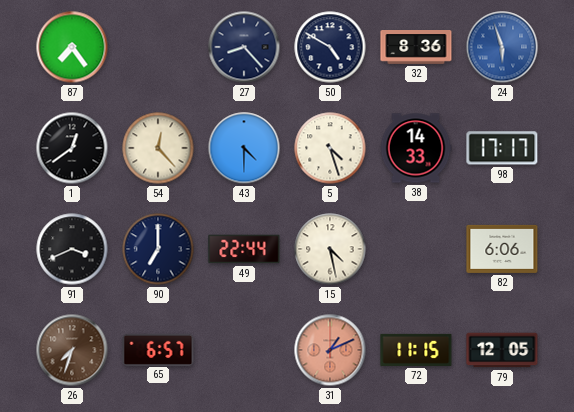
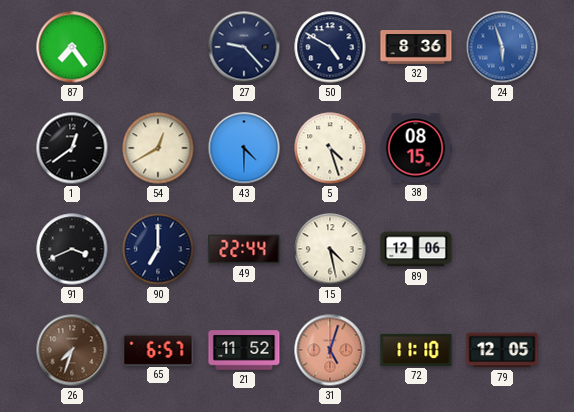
27: 8:23 -> 9:23 (244, 47)
54: 12:23 -> 12:40 (158, 148)
38: 14:33 -> 08:15 (416, 148)
98: 17:17 -> none (502, 148)
89: none -> 12:06 (416, 249)
82: 6:06 -> none (502, 249)
21: none -> 11:52 (244, 350)
31: 1:11 -> 5:03 (330, 350)
72: 11:15 -> 11:10 (416, 350)
